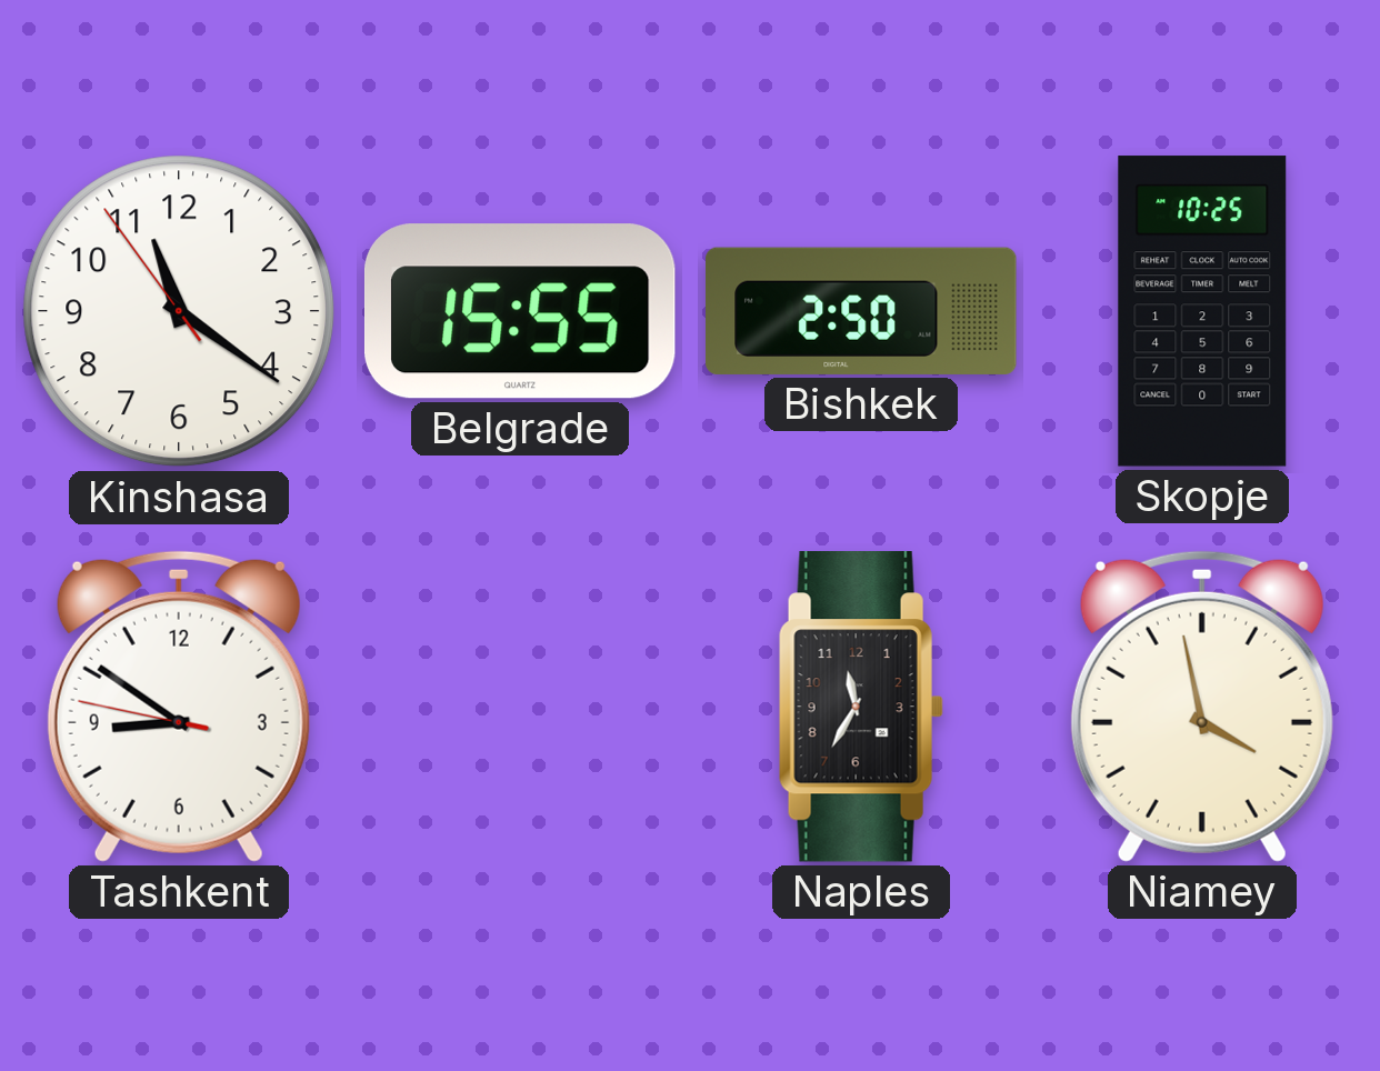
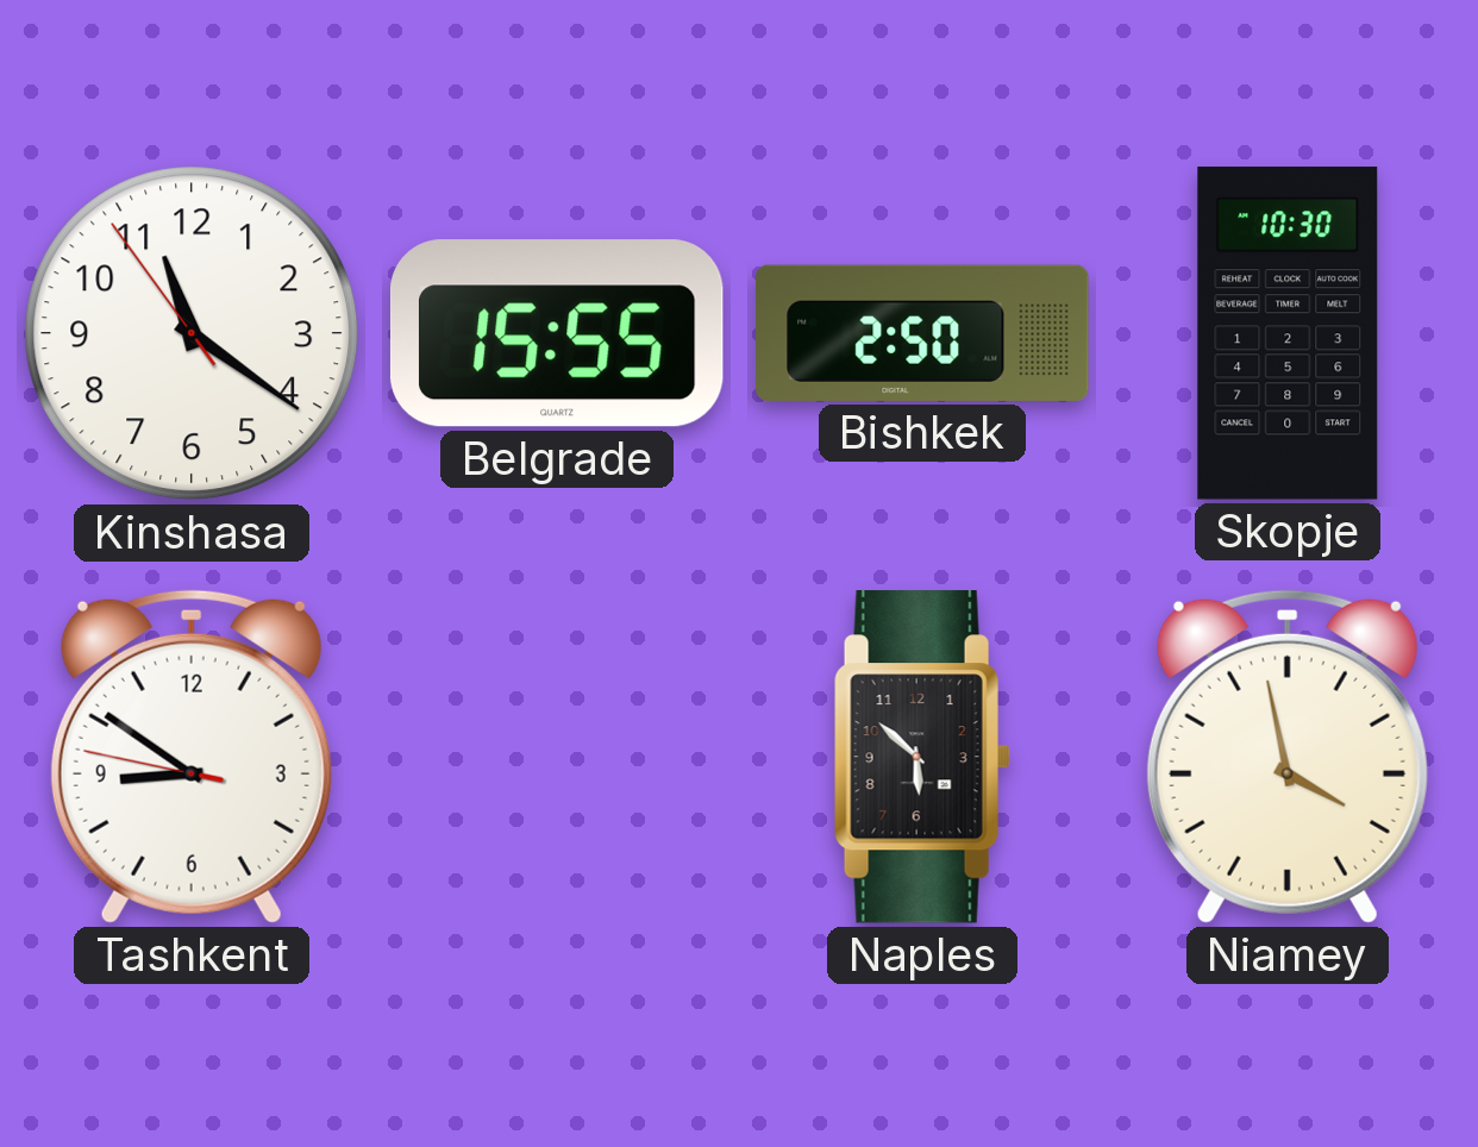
Skopje: 10:25 -> 10:30 (1288, 333)
Naples: 11:35 -> 5:52 (922, 758)
